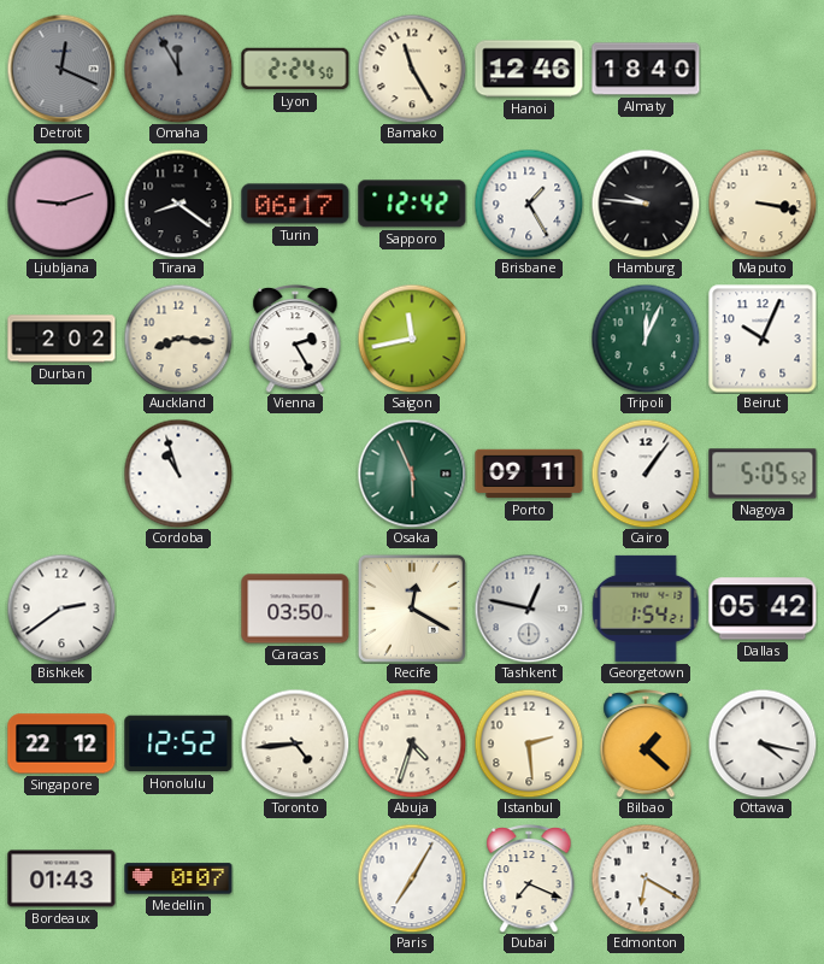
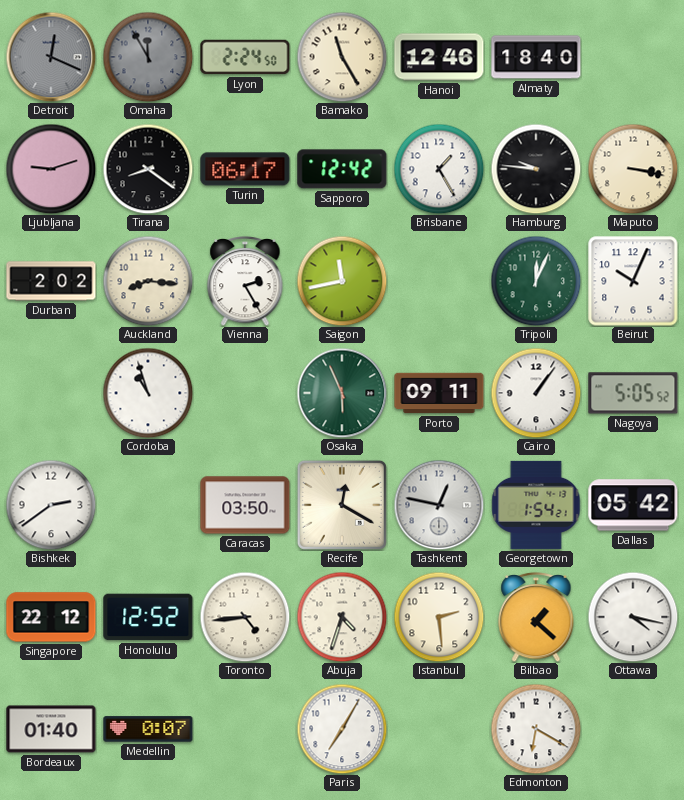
Bordeaux: 01:43 -> 01:40 (51, 729)
Dubai: 7:19 -> none (529, 878)
